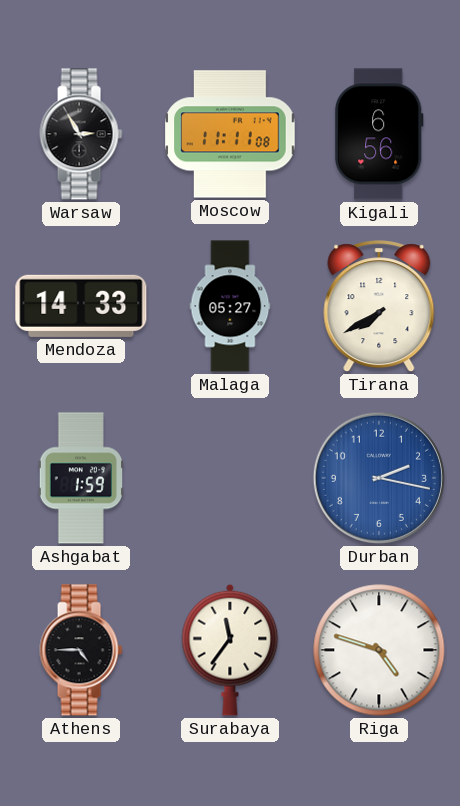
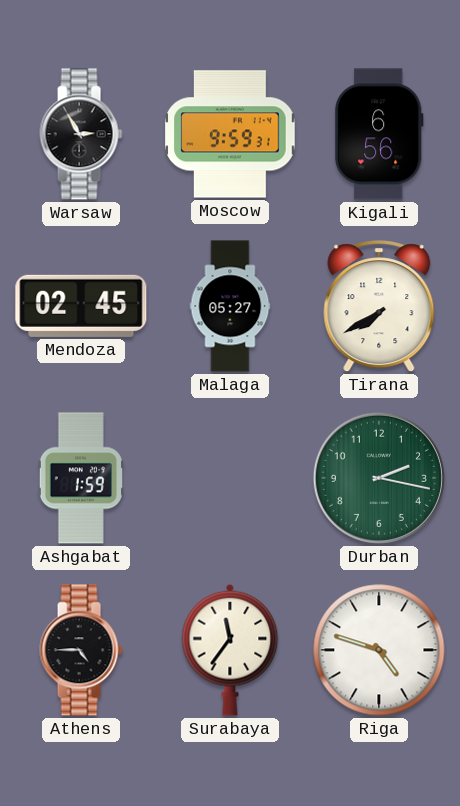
Moscow: 11:11 -> 9:59 (230, 134)
Mendoza: 14:33 -> 02:45 (81, 306)
Durban dial: blue -> green (379, 478)
